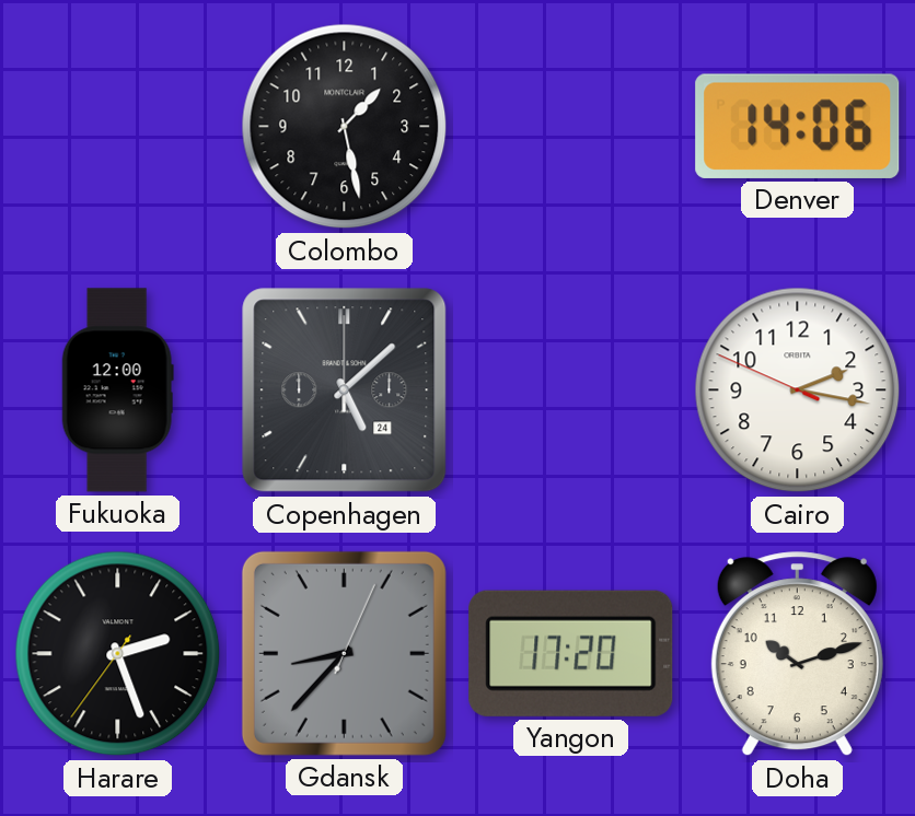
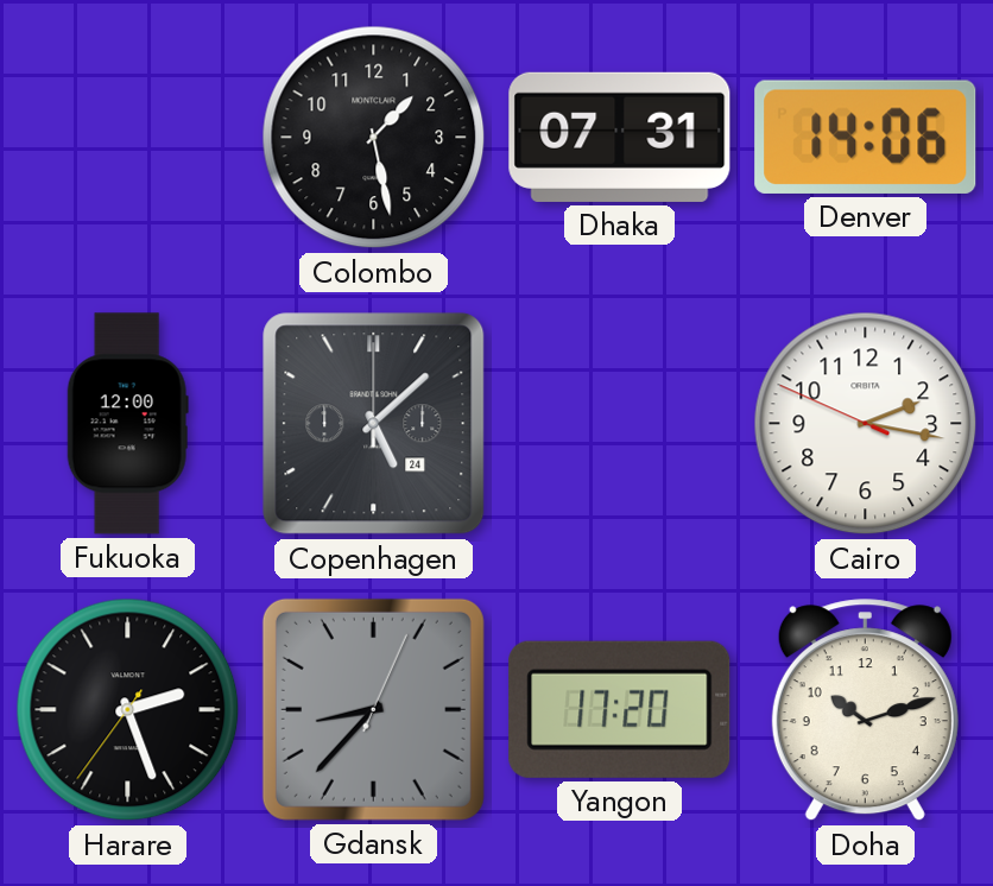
Dhaka: none -> 07:31 (620, 137)
